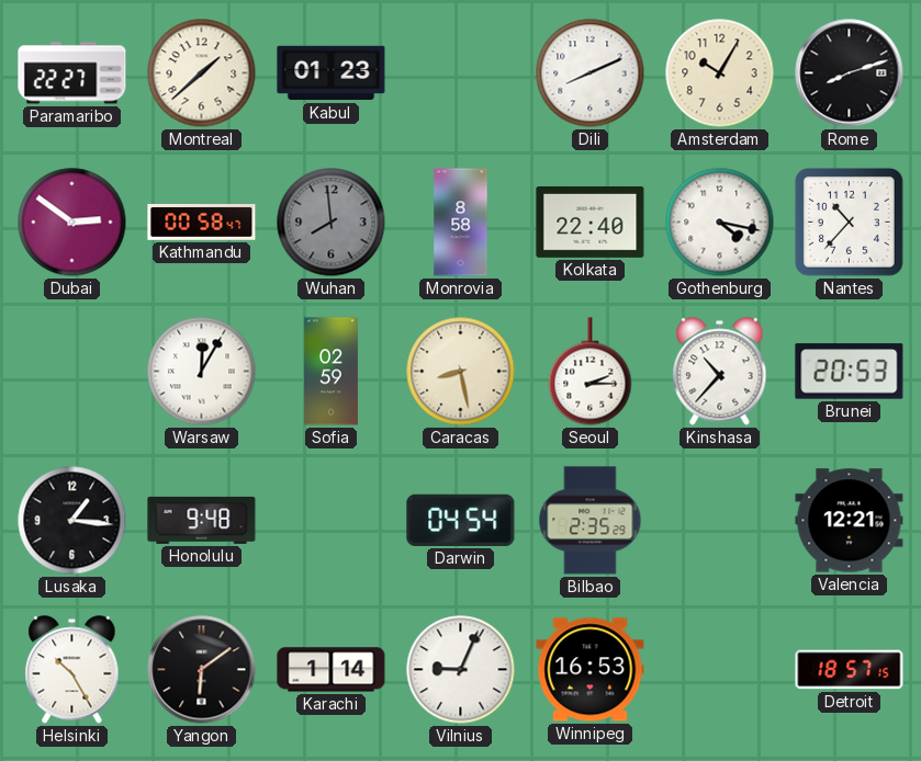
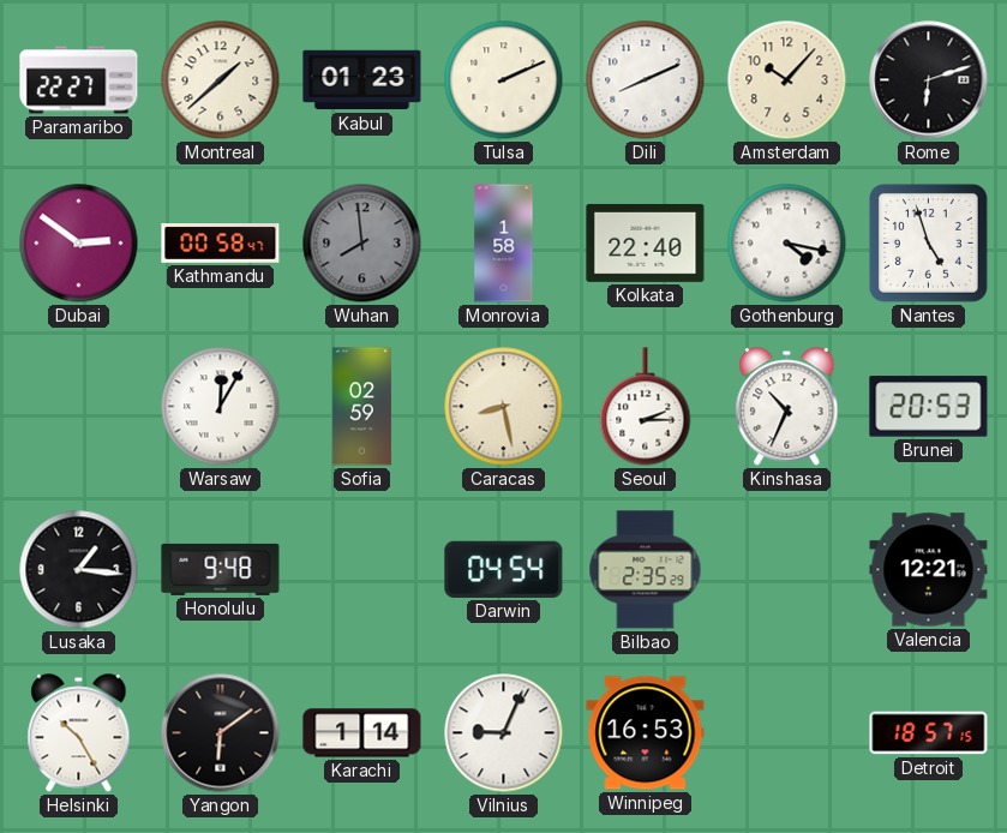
Tulsa: none -> 2:11 (504, 80)
Amsterdam: 10:05 -> 10:07 (787, 80)
Rome: 8:12 -> 6:12 (929, 80)
Monrovia: 8:58 -> 1:58 (504, 244)
Nantes: 10:37 -> 4:57 (928, 242)
Kinshasa: 10:37 -> 10:34 (787, 407)
